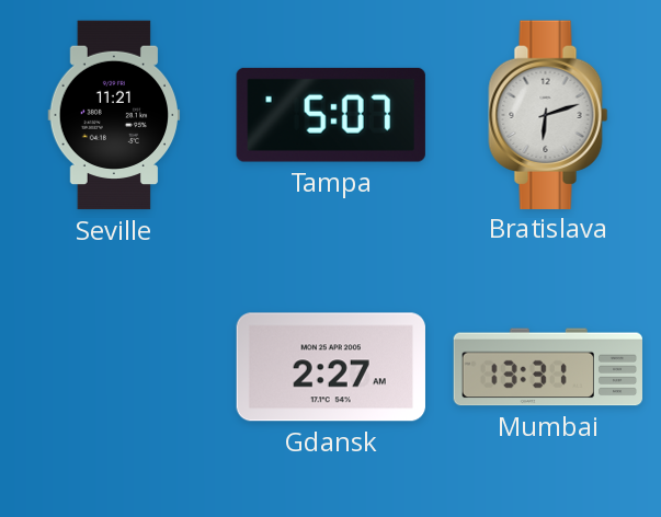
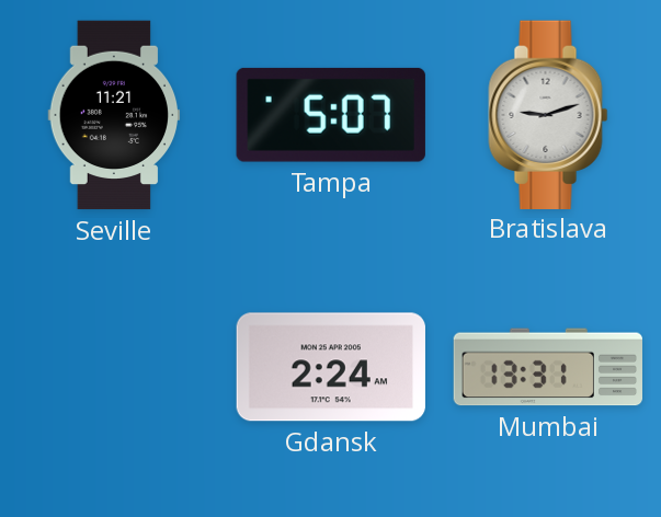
Bratislava: 6:12 -> 9:12 (548, 114)
Gdansk: 2:27 -> 2:24 (331, 367)
